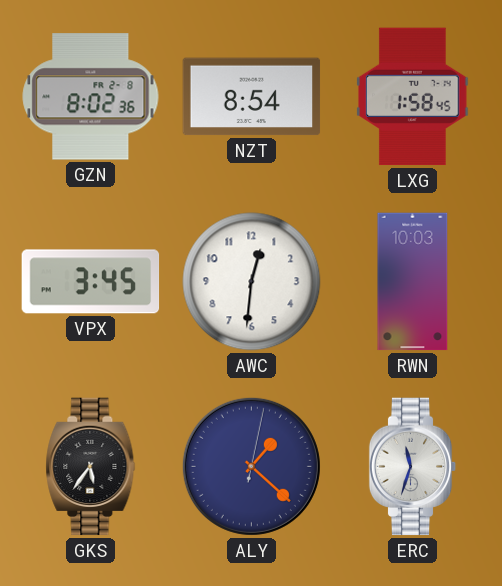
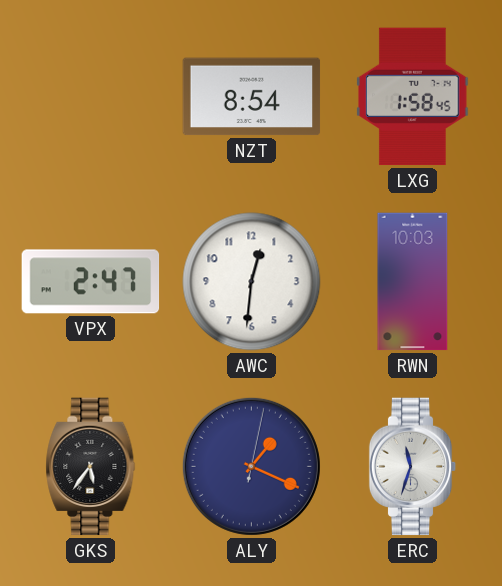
GZN: 8:02 -> none (91, 97)
VPX: 3:45 -> 2:47 (91, 282)
ALY: 1:22 -> 1:19 (251, 466)
